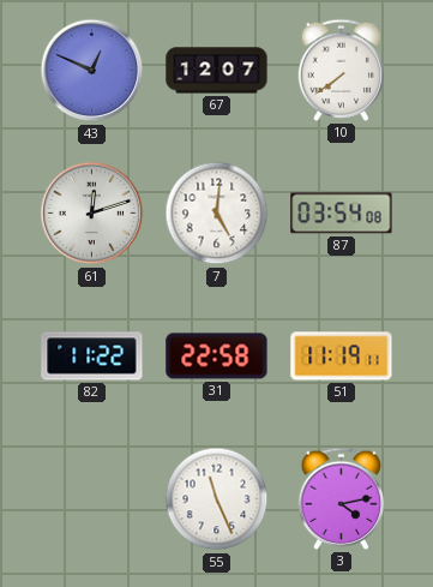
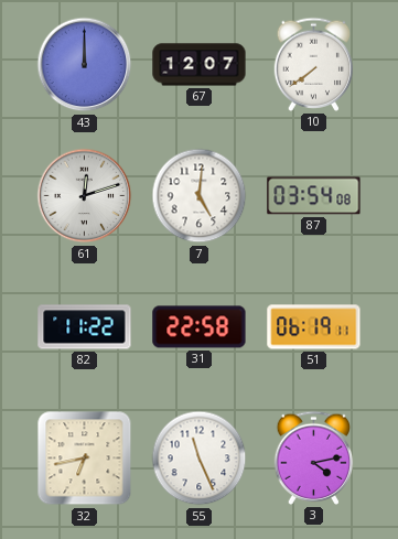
43: 12:49 -> 12:00 (85, 65)
51: 11:19 -> 06:19 (314, 327)
32: none -> 6:43 (85, 459)
